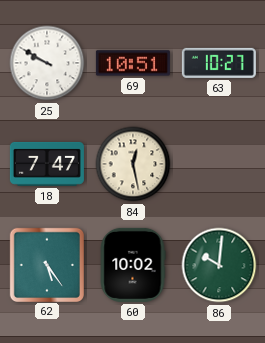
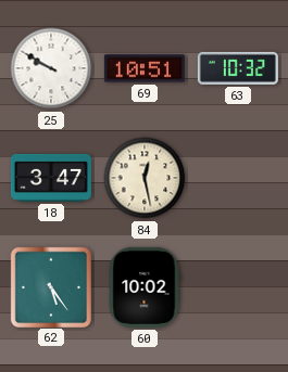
63: 10:27 -> 10:32 (238, 68)
18: 7:47 -> 3:47 (51, 178)
86: 10:01 -> none (219, 265)
